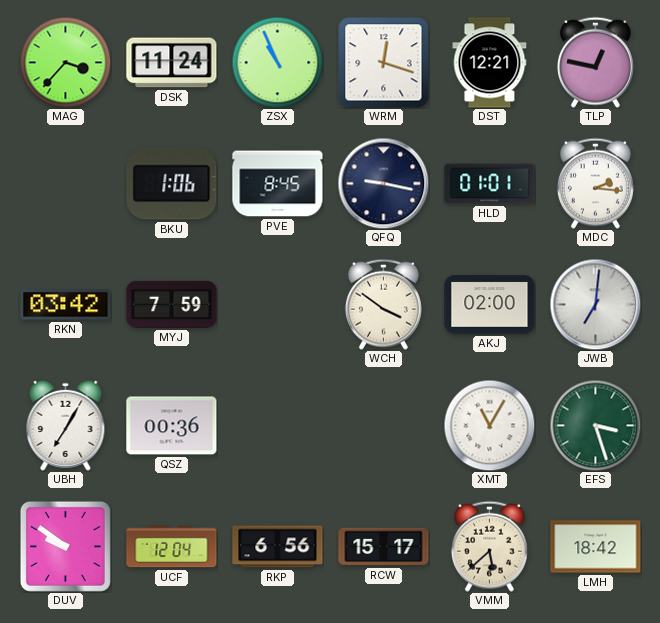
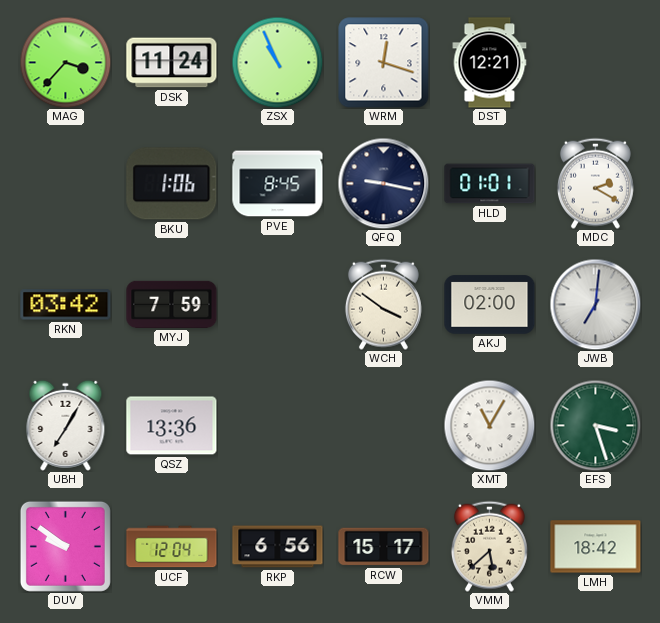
TLP: 12:47 -> none (595, 62)
MDC: 2:16 -> 2:20 (595, 183)
QSZ: 00:36 -> 13:36 (172, 426)
